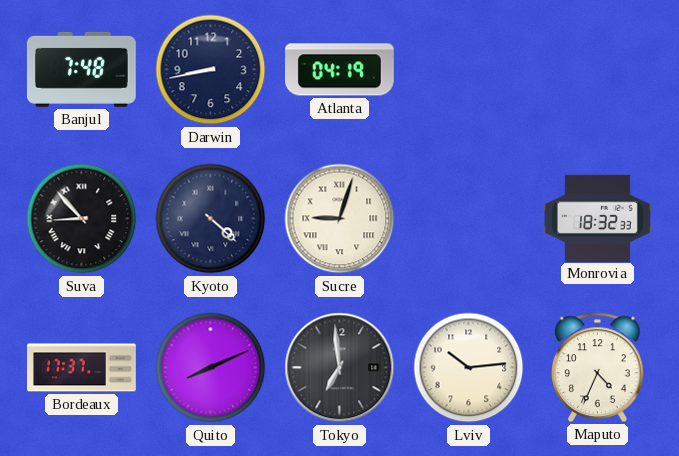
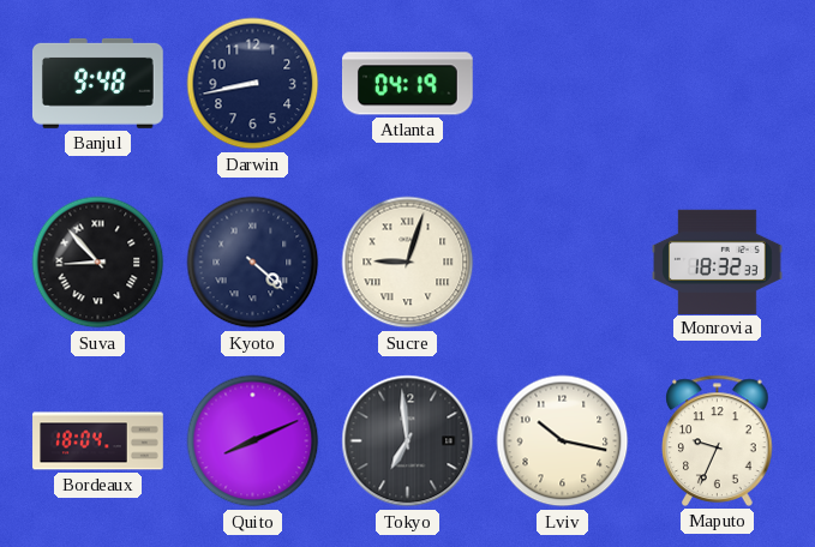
Banjul: 7:48 -> 9:48 (97, 83)
Bordeaux: 17:37 -> 18:04 (98, 441)
Lviv: 10:14 -> 10:17 (563, 441)
Maputo: 4:34 -> 9:34 (718, 440)
